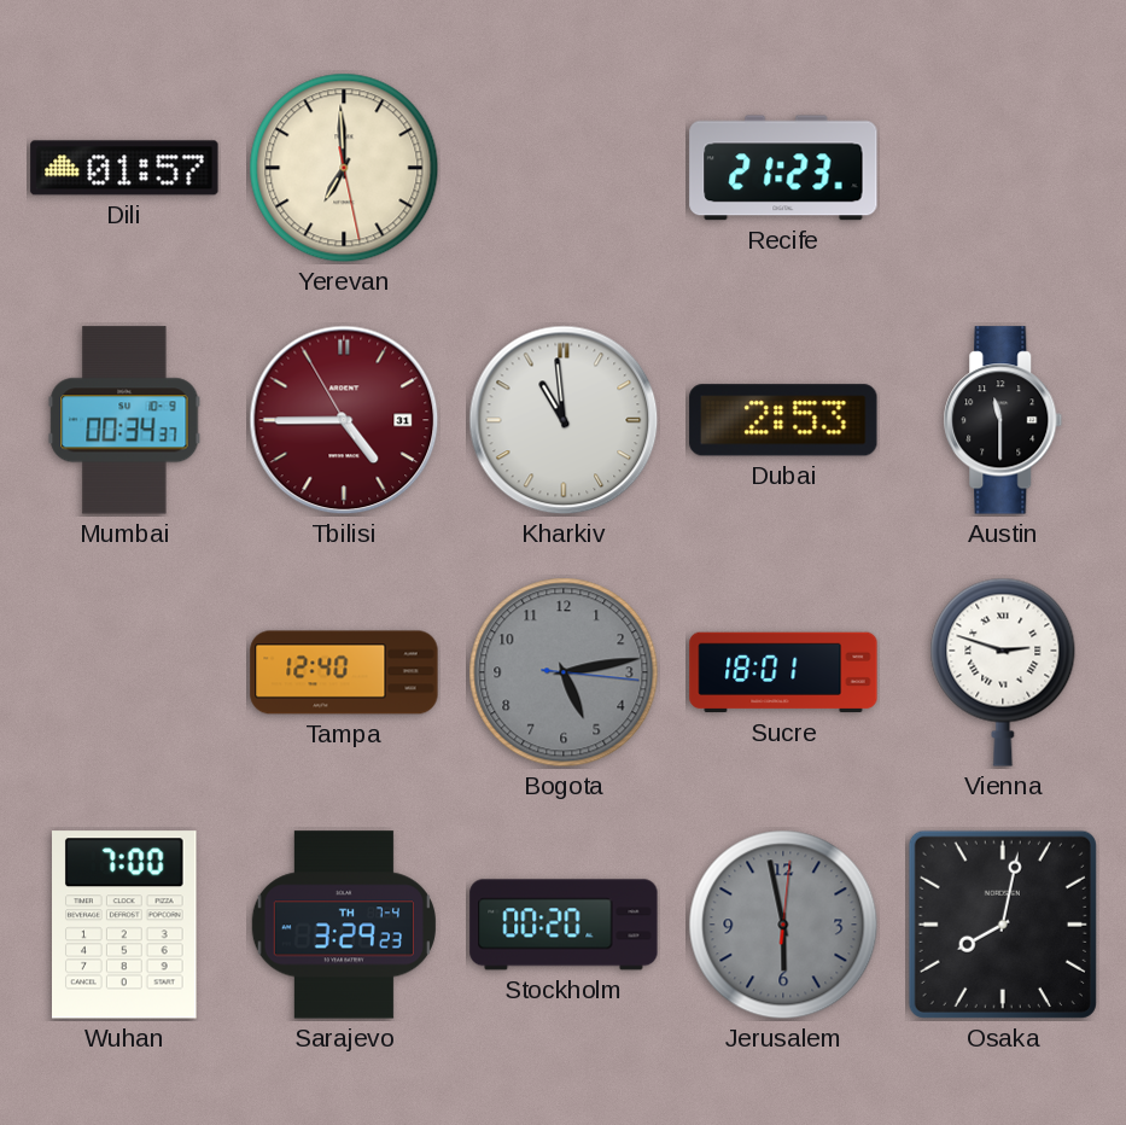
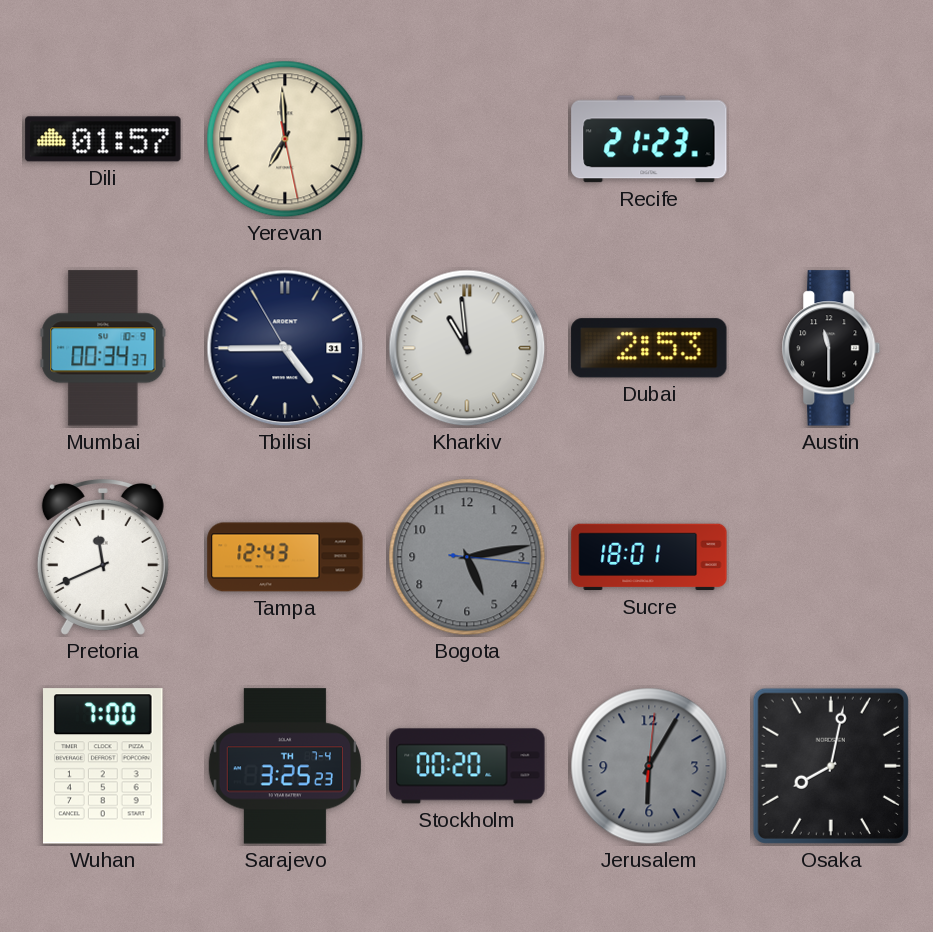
Tbilisi dial: burgundy -> navy (285, 348)
Pretoria: none -> 11:41 (103, 557)
Tampa: 12:40 -> 12:43 (285, 557)
Vienna: 2:48 -> none (1003, 672)
Sarajevo: 3:29 -> 3:25 (285, 766)
Jerusalem: 5:58 -> 6:05 (649, 766)
